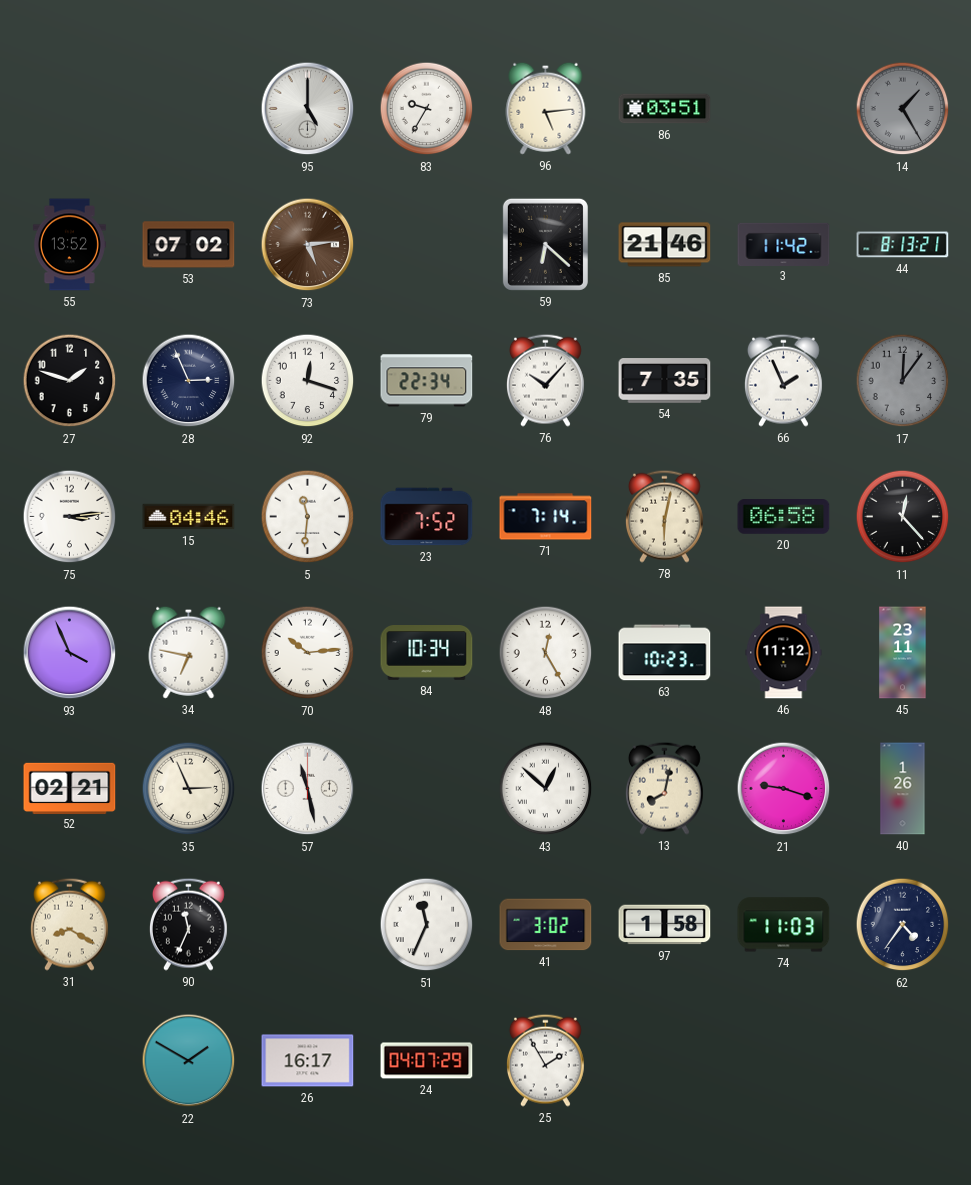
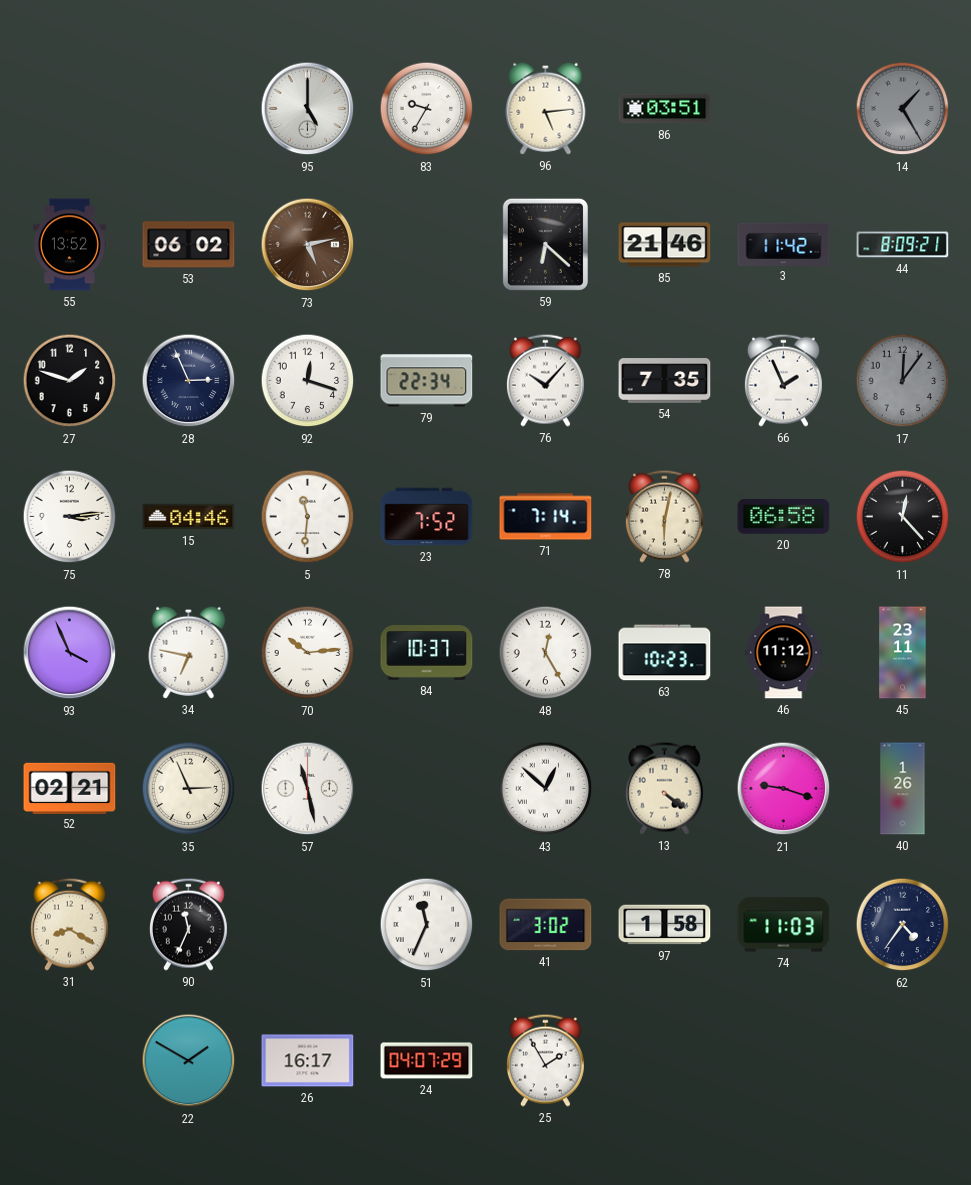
53: 07:02 -> 06:02 (189, 245)
73: 5:14 -> 5:13 (308, 245)
44: 8:13 -> 8:09 (903, 245)
84: 10:34 -> 10:37 (427, 653)
13: 8:02 -> 4:21 (664, 788)
